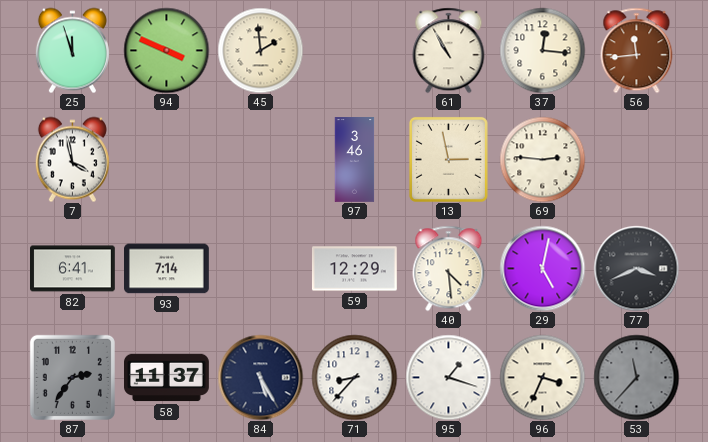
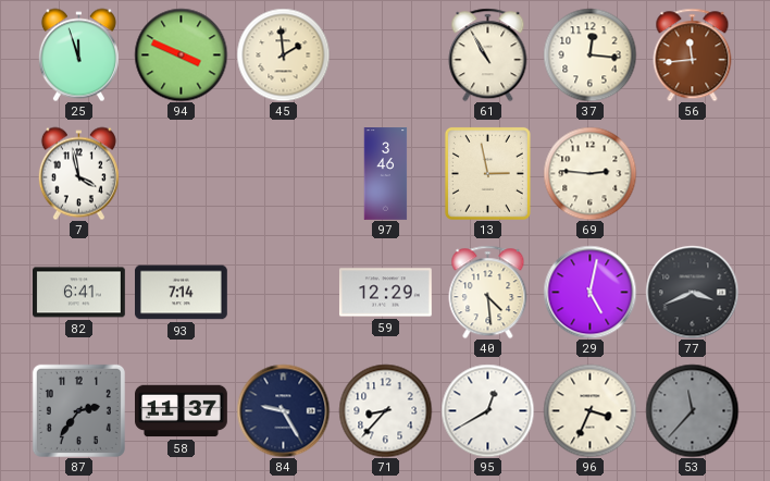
84: 5:25 -> 9:25 (283, 410)
95: 1:18 -> 12:40 (487, 410)
